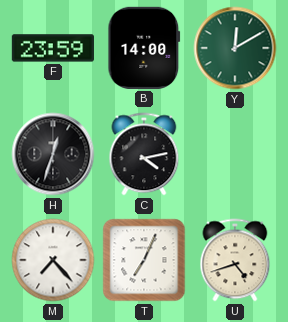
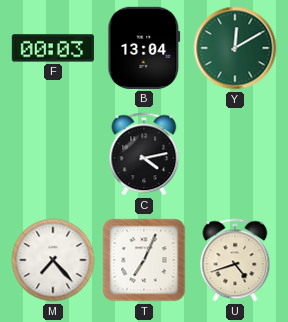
F: 23:59 -> 00:03 (53, 48)
B: 14:00 -> 13:04 (144, 48)
H: 12:33 -> none (53, 154)
